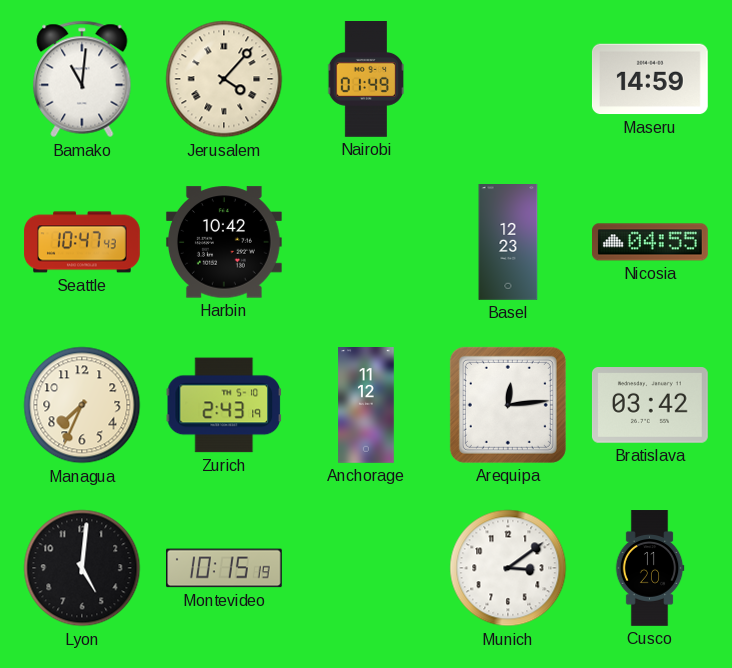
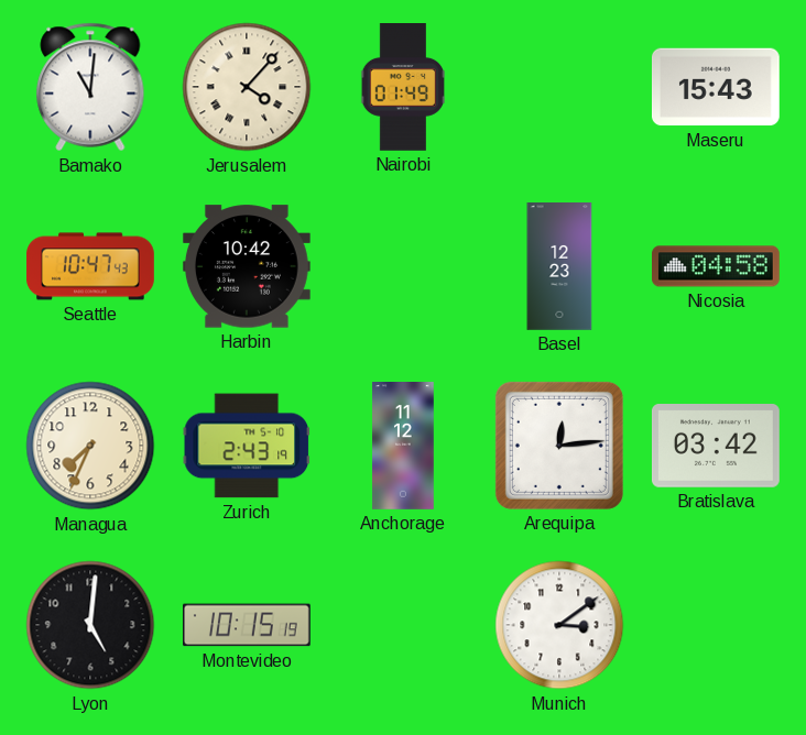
Maseru: 14:59 -> 15:43 (716, 87)
Nicosia: 04:55 -> 04:58 (717, 266)
Cusco: 11:20 -> none (650, 568)
